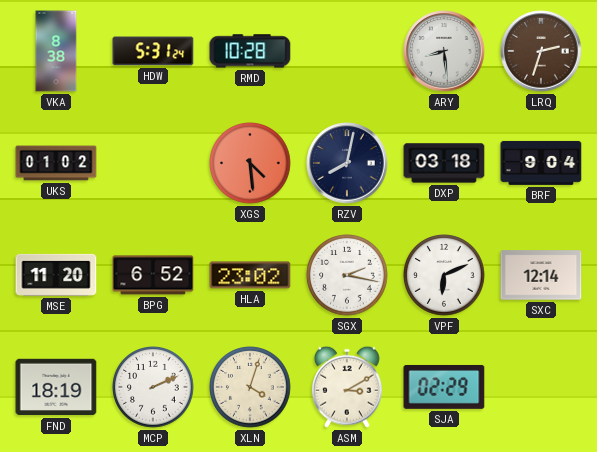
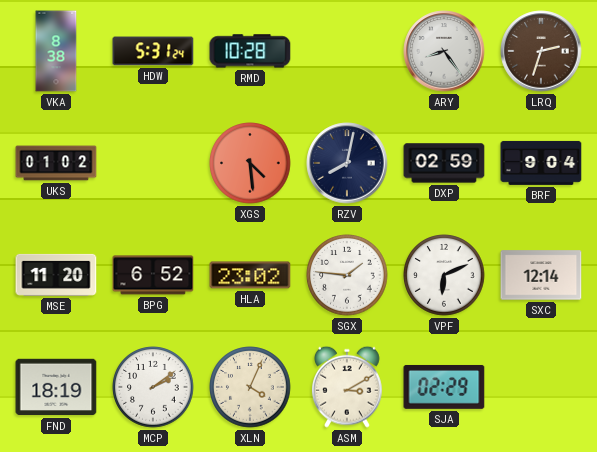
ARY: 8:29 -> 8:24 (444, 51)
DXP: 03:18 -> 02:59 (444, 163)
SGX: 2:17 -> 1:46 (347, 275)
MCP: 2:11 -> 2:09 (153, 387)
XLN: 4:03 -> 4:04 (250, 387)
